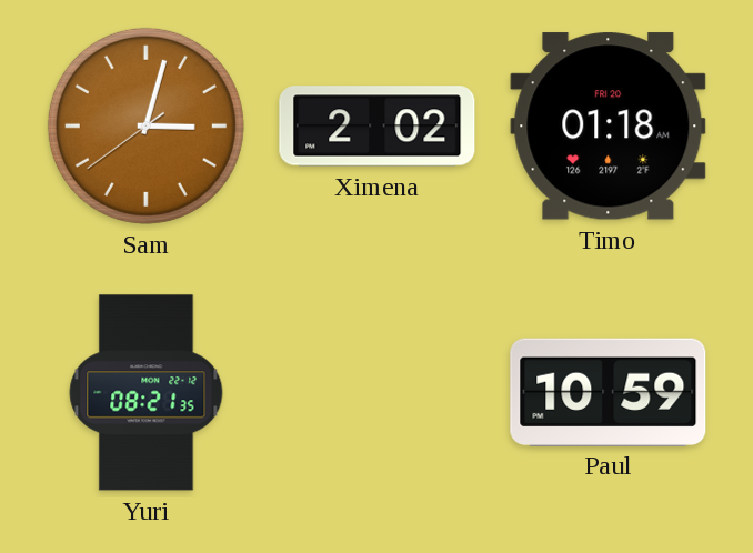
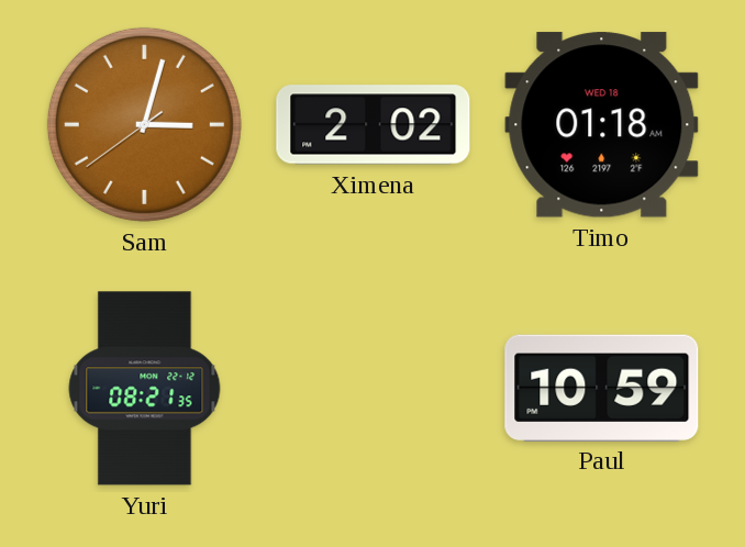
Timo date: FRI 20 -> WED 18 (602, 125)
